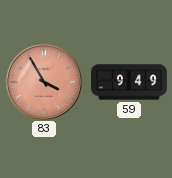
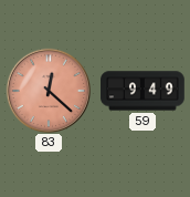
83: 3:55 -> 12:22 (47, 90)
